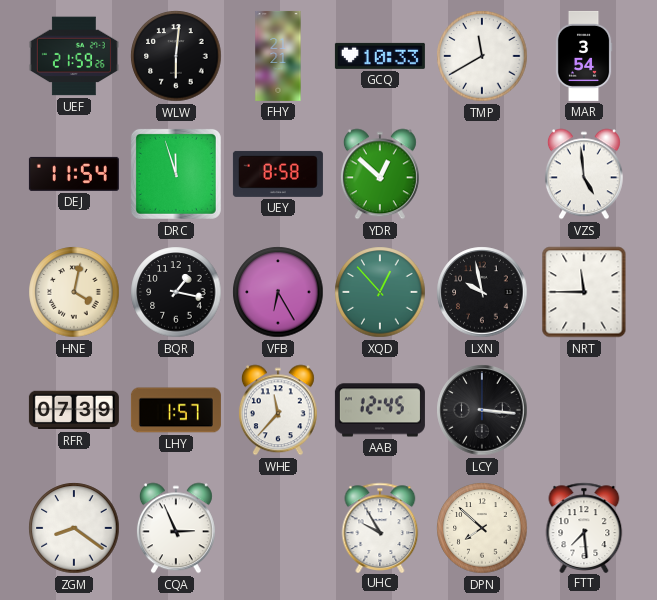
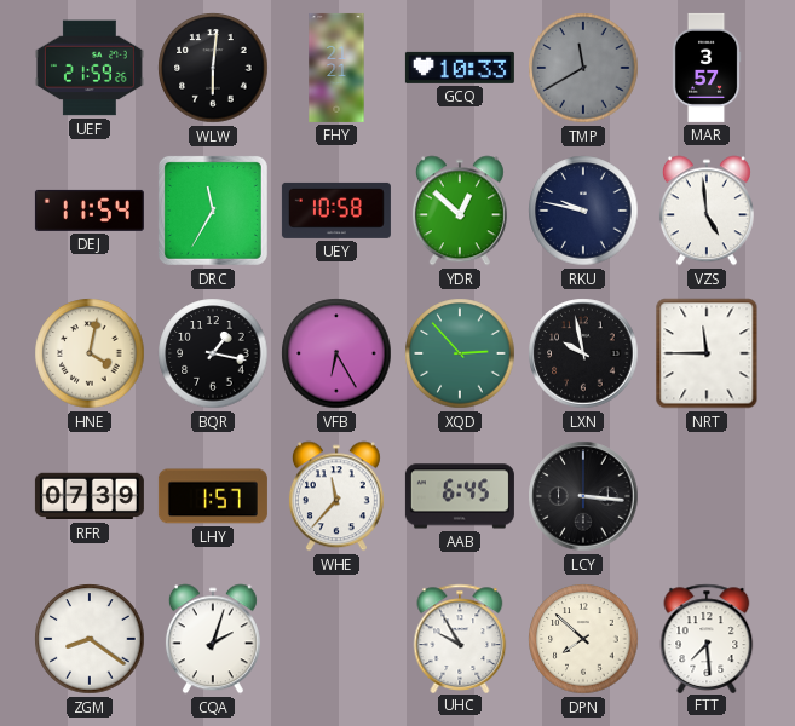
TMP dial: white -> grey (583, 68)
MAR: 3:54 -> 3:57 (707, 68)
DRC: 11:57 -> 11:35 (213, 211)
UEY: 8:58 -> 10:58 (336, 211)
RKU: none -> 9:47 (583, 211)
XQD: 12:53 -> 2:53 (460, 353)
AAB: 12:45 -> 6:45 (460, 496)
CQA: 2:56 -> 2:03 (213, 639)
